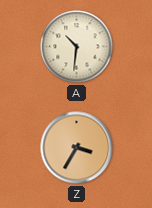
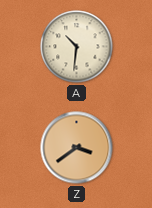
Z: 3:35 -> 3:39 (77, 148)
